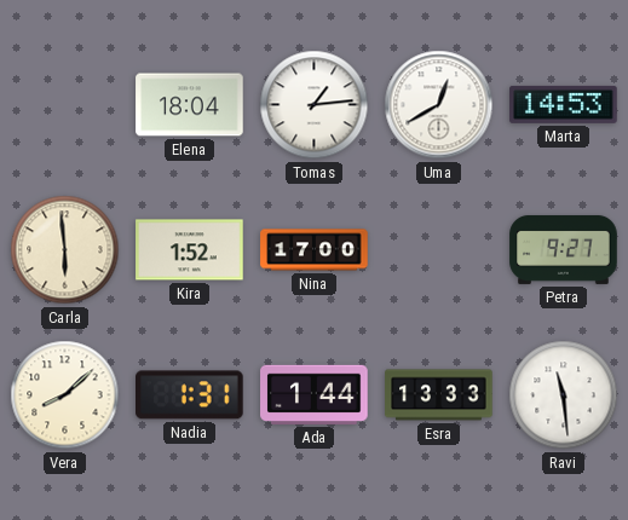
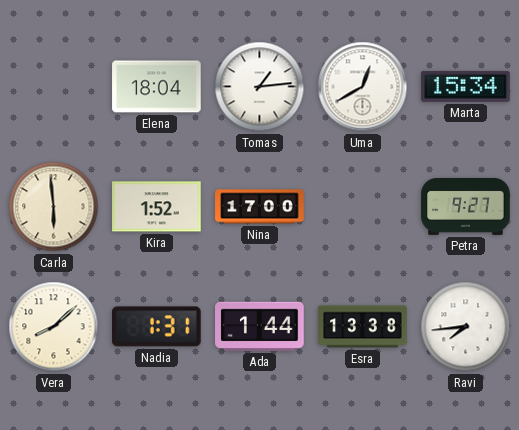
Marta: 14:53 -> 15:34 (466, 86)
Esra: 13:33 -> 13:38 (363, 327)
Ravi: 11:29 -> 7:44 (466, 327)
